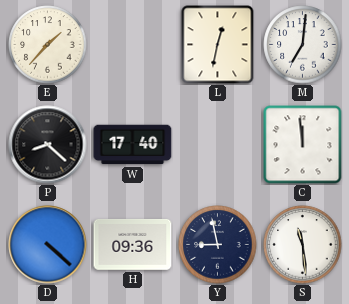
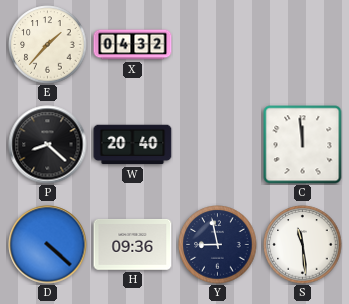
X: none -> 04:32 (133, 45)
L: 12:32 -> none (218, 45)
M: 7:01 -> none (303, 45)
W: 17:40 -> 20:40 (133, 145)
